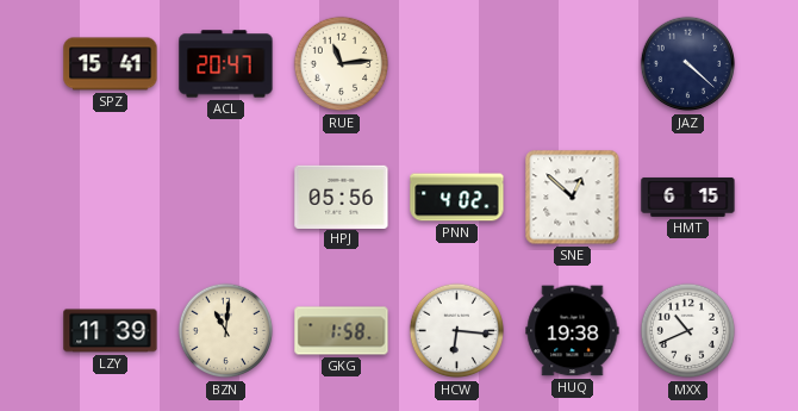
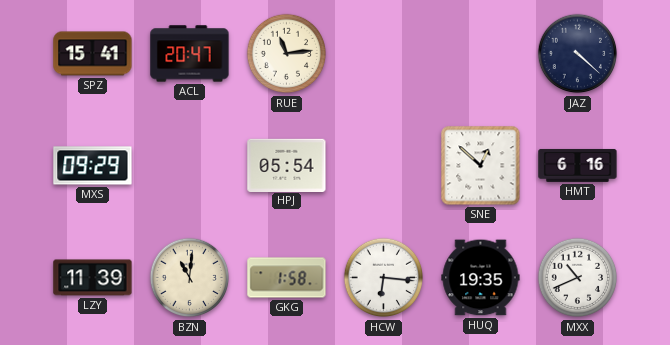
MXS: none -> 09:29 (93, 166)
HPJ: 05:56 -> 05:54 (287, 165)
PNN: 4:02 -> none (457, 198)
HMT: 6:15 -> 6:16 (578, 165)
HUQ: 19:38 -> 19:35 (481, 278)
